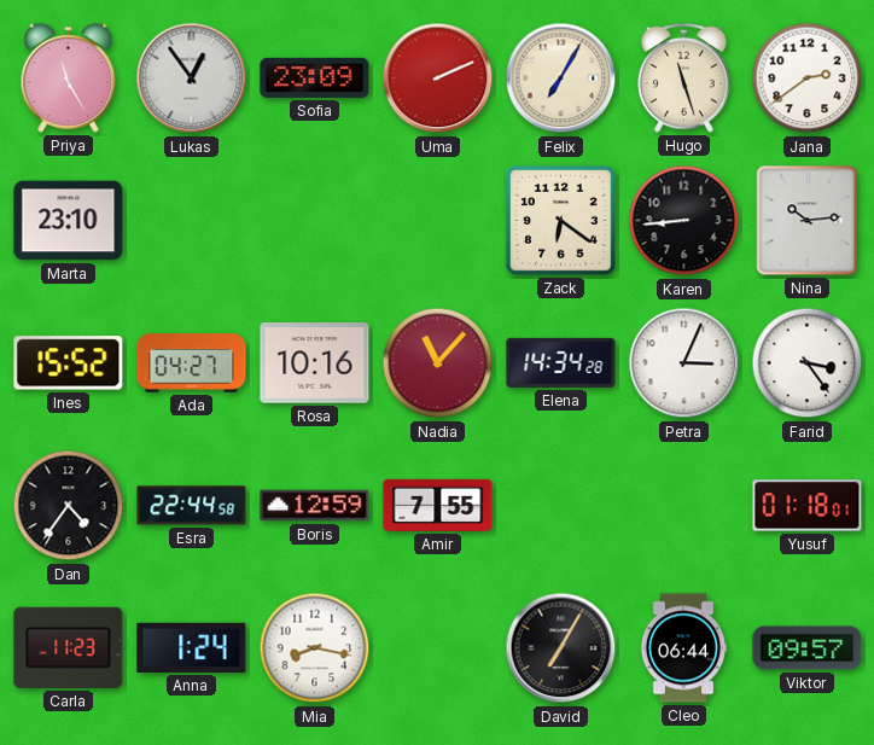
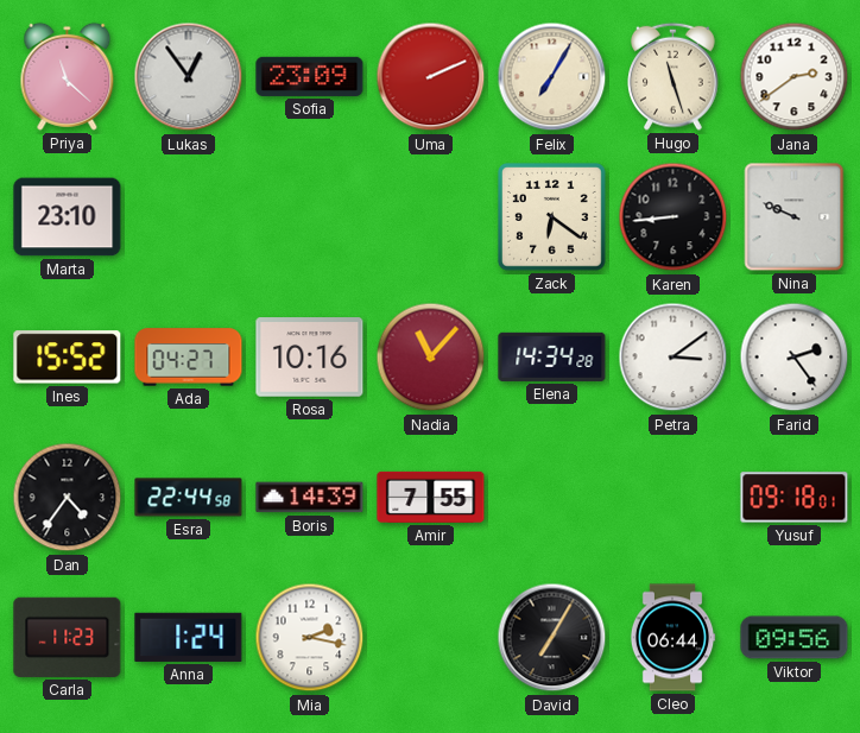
Priya: 11:25 -> 11:22 (68, 76)
Nina: 10:14 -> 9:49 (795, 217)
Petra: 3:04 -> 3:09 (674, 358)
Farid: 3:24 -> 2:24 (795, 358)
Boris: 12:59 -> 14:39 (310, 498)
Yusuf: 01:18 -> 09:18 (795, 498)
Mia: 8:17 -> 2:17 (310, 638)
Viktor: 09:57 -> 09:56 (795, 638)
